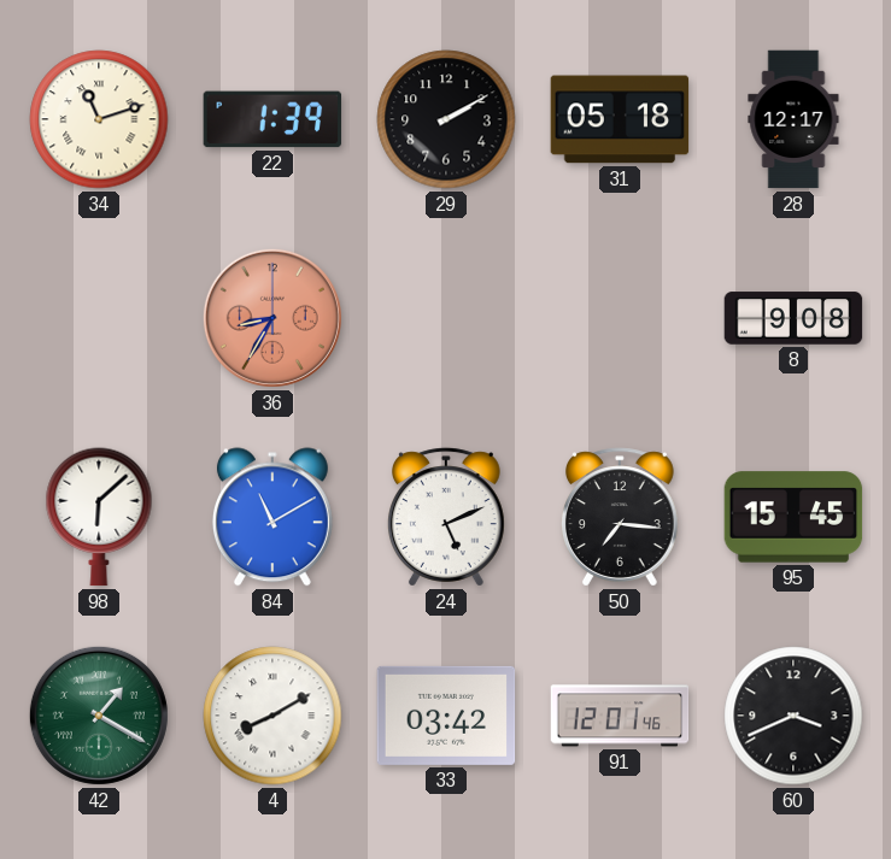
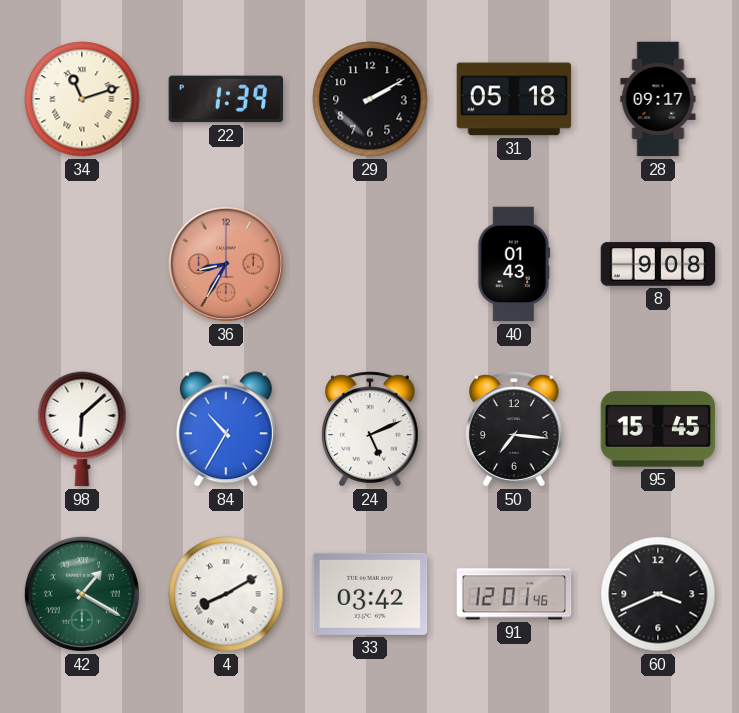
28: 12:17 -> 09:17 (658, 99)
40: none -> 01:43 (514, 264)
84: 11:10 -> 10:35 (226, 429)
